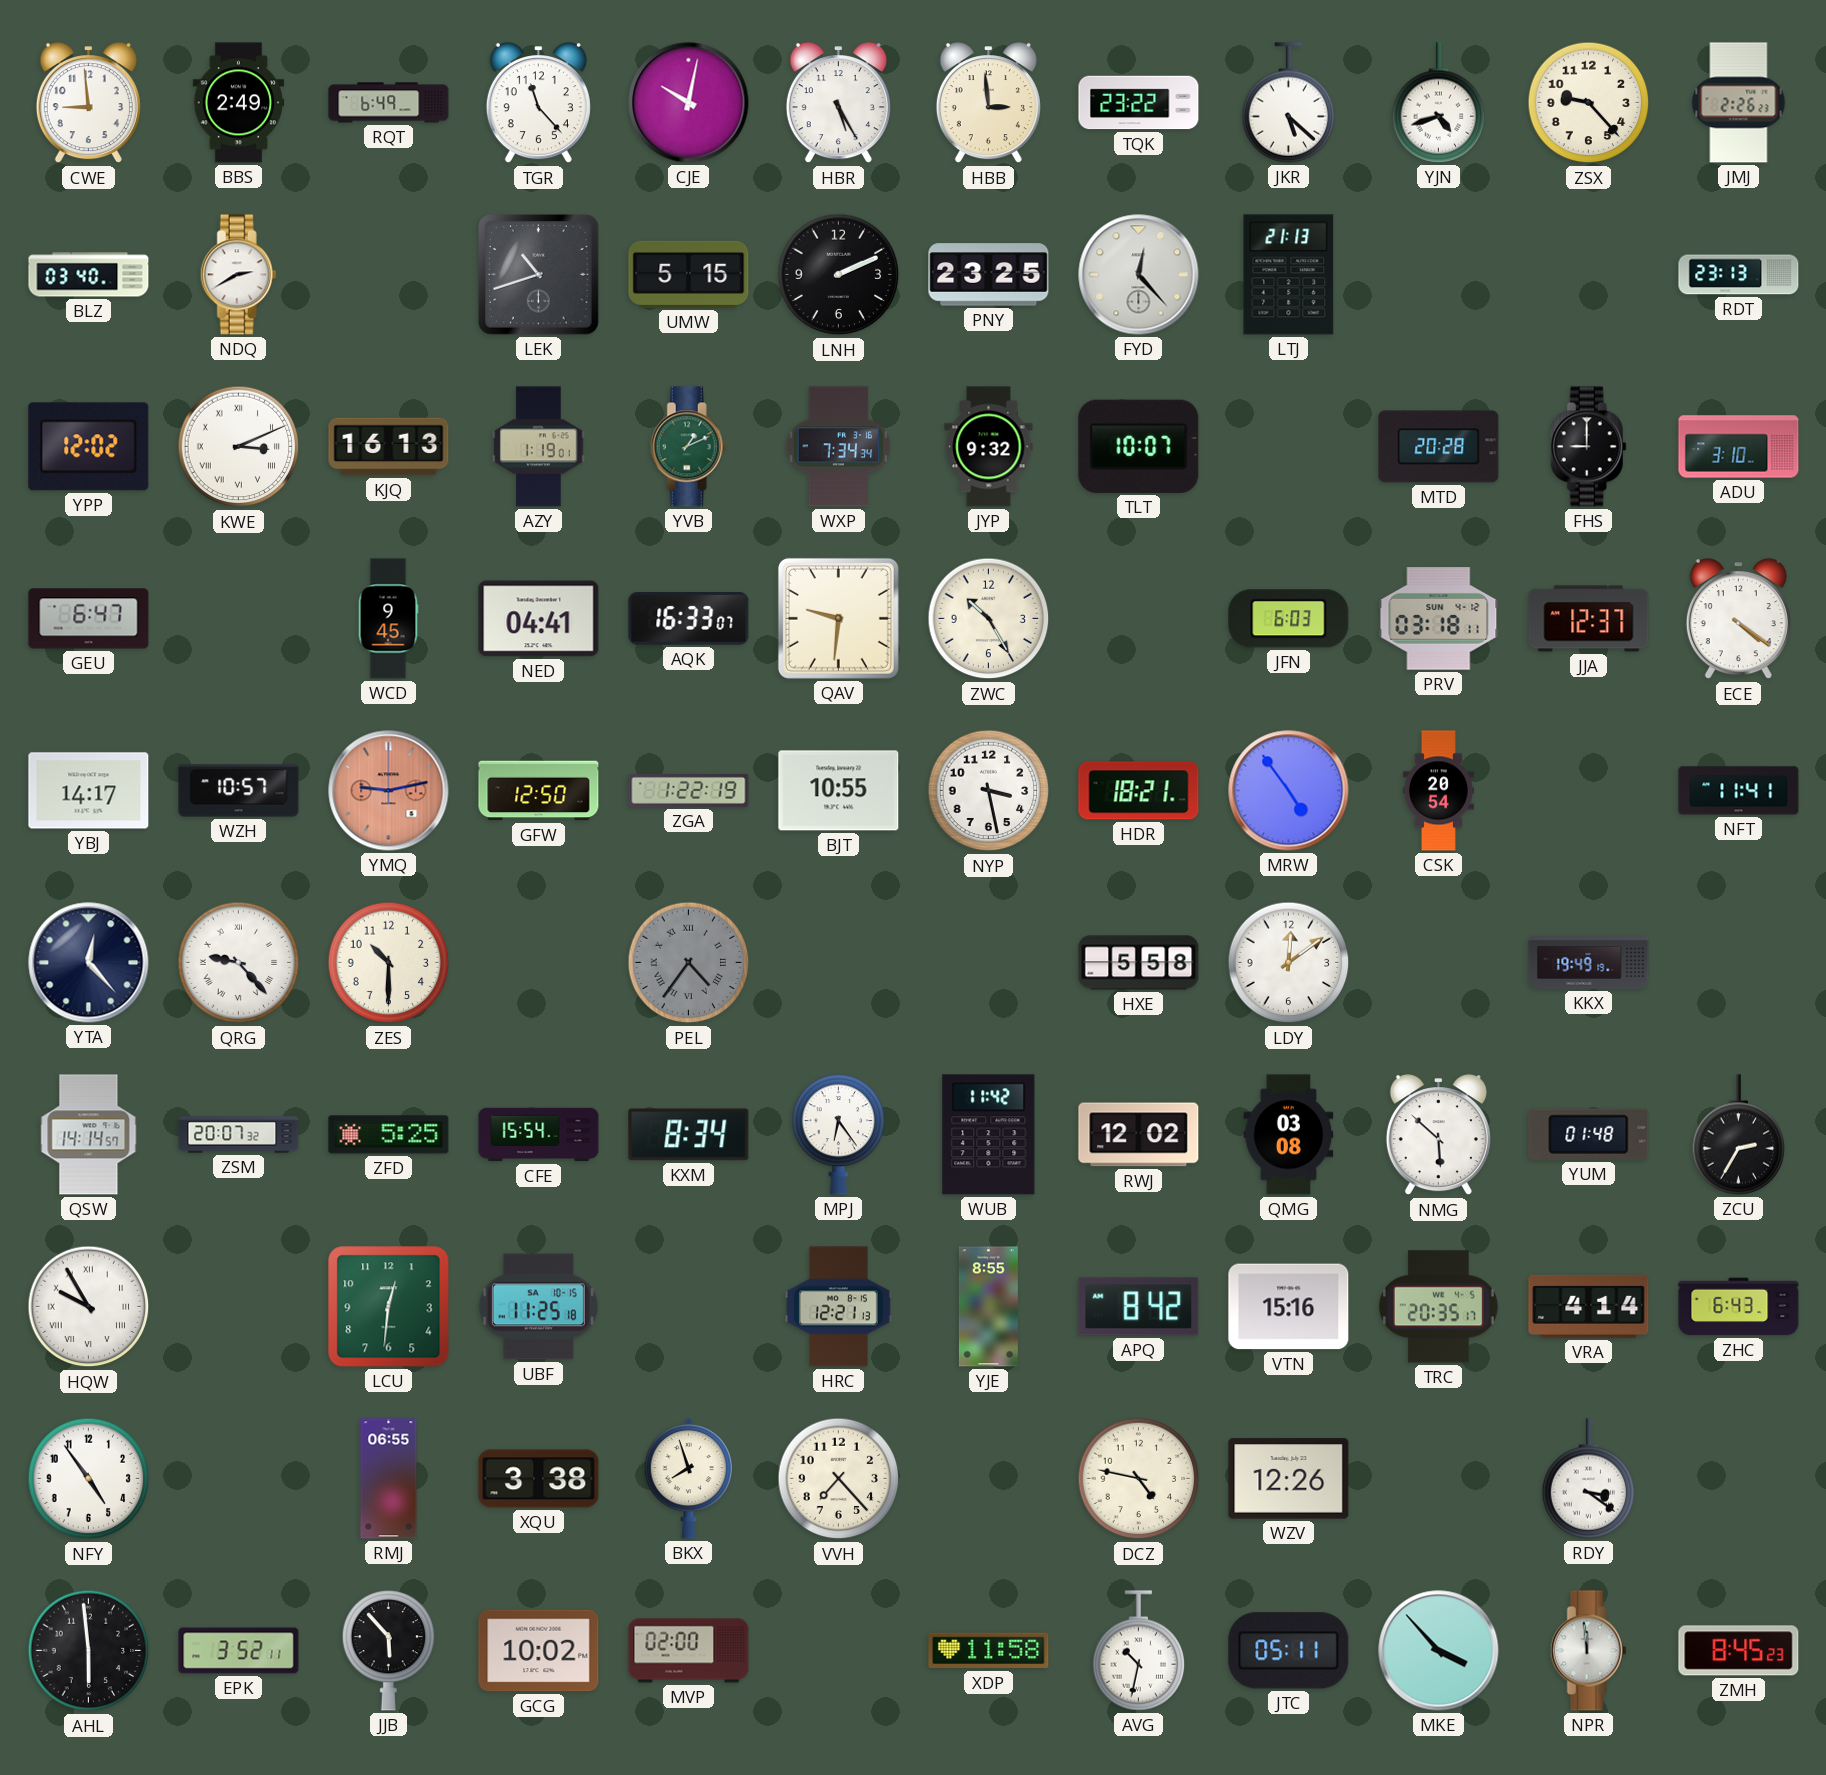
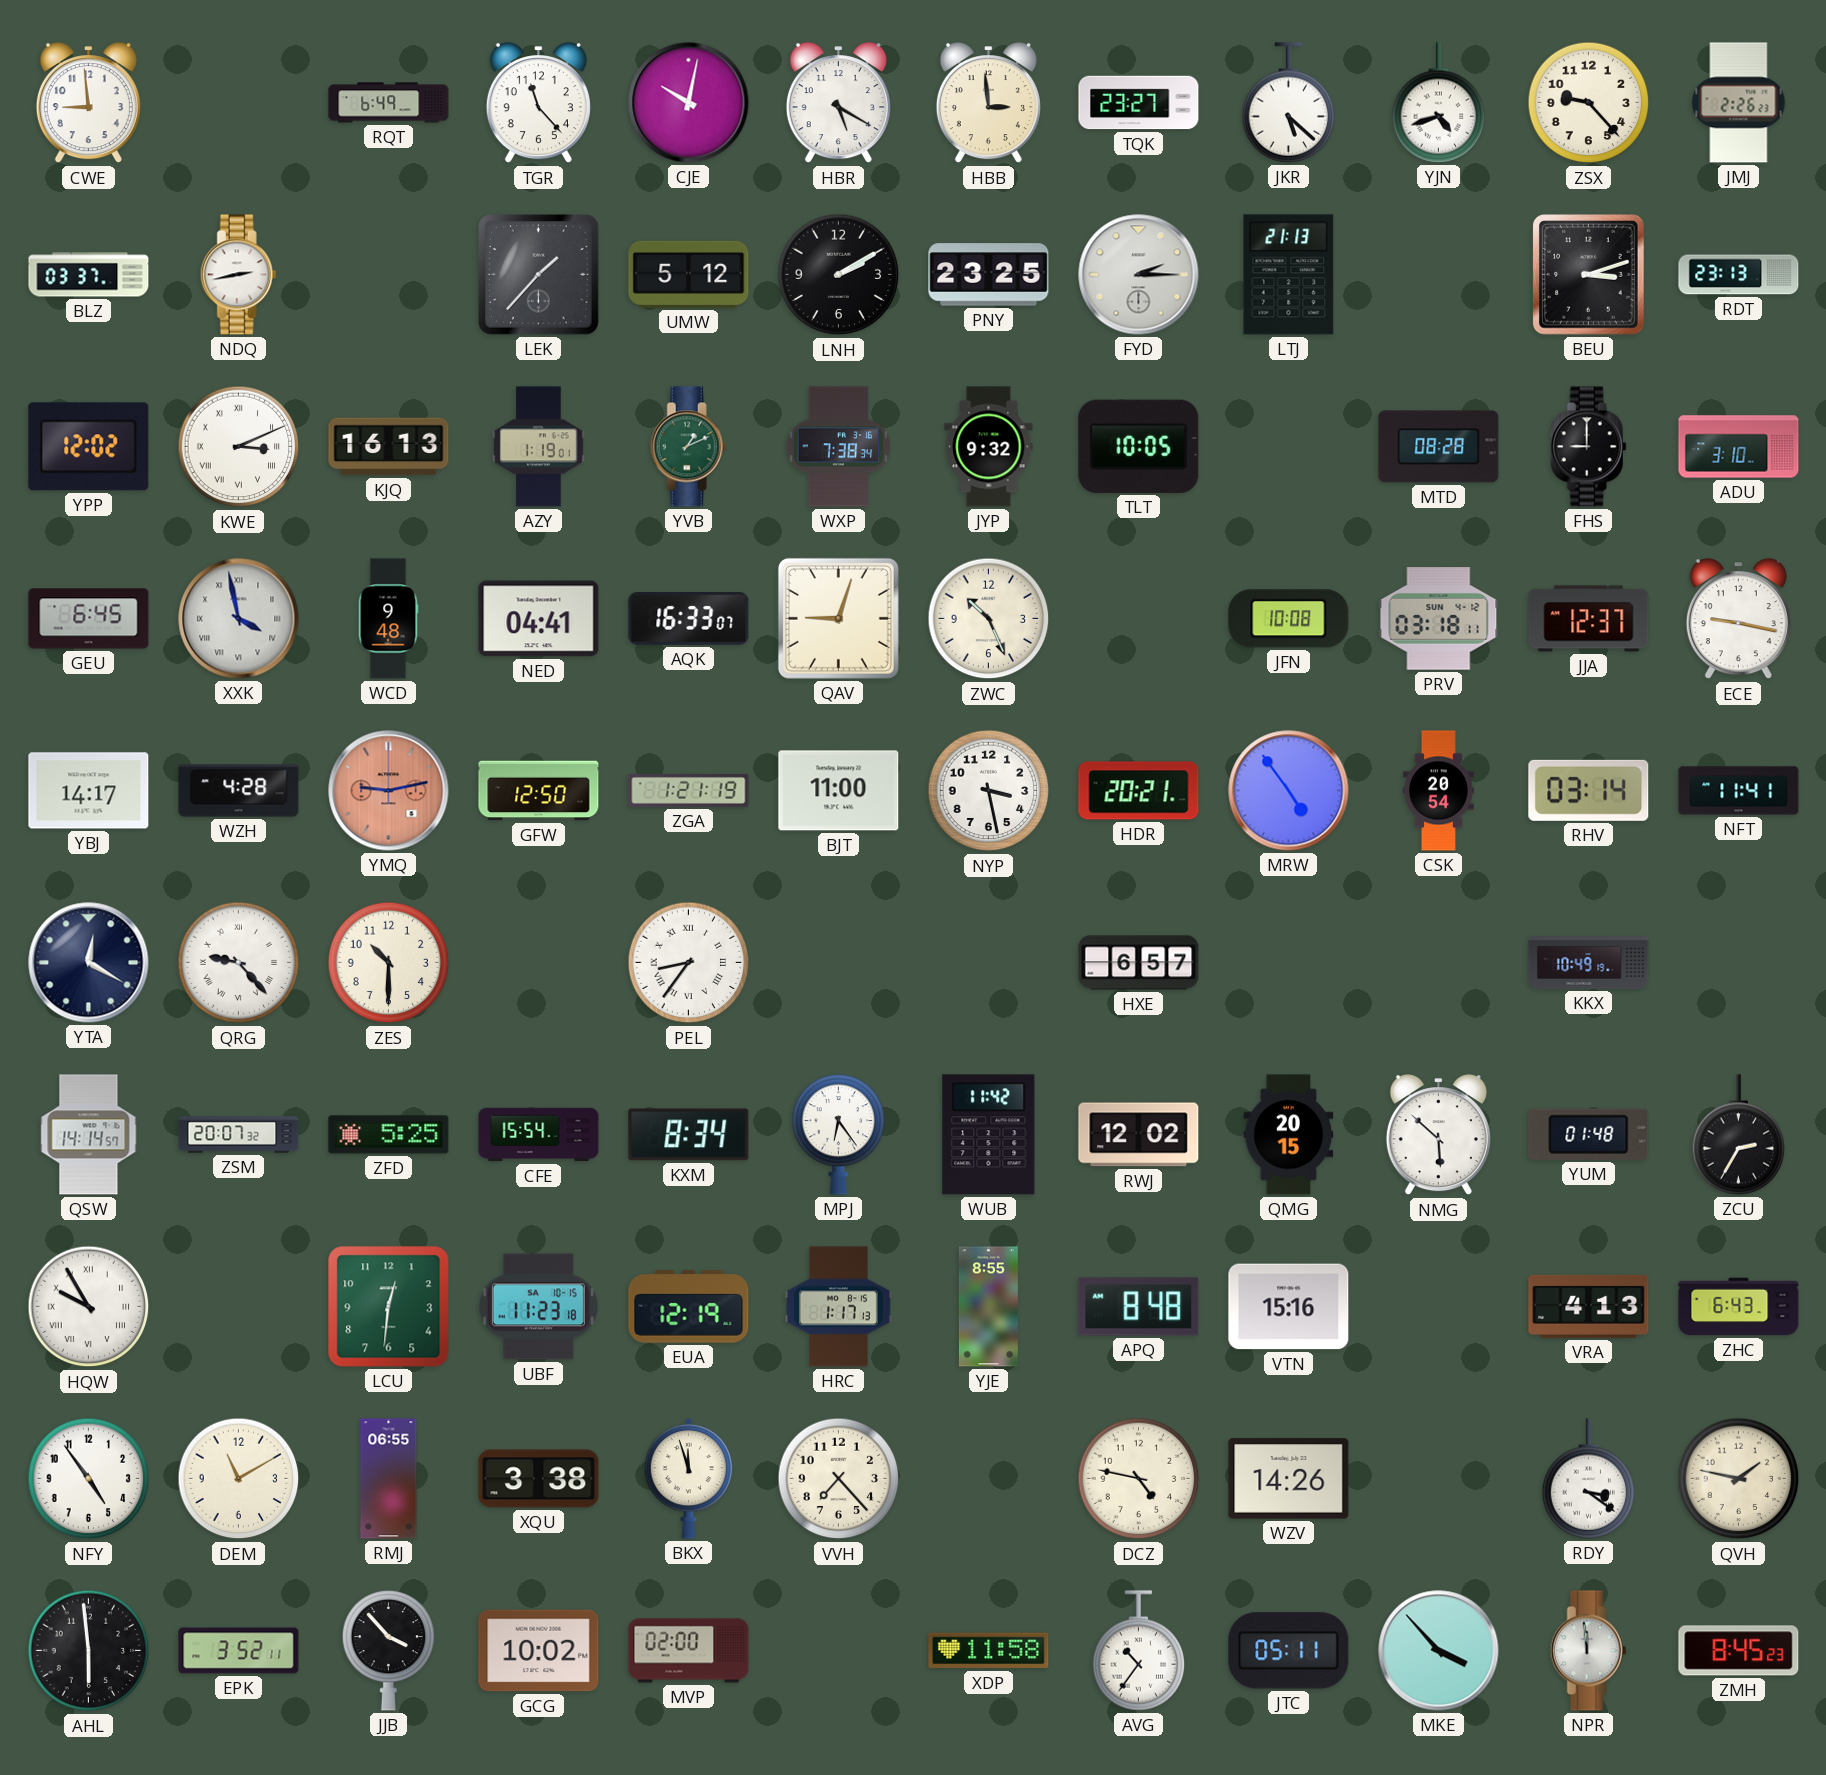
BBS: 2:49 -> none (239, 103)
HBR: 5:25 -> 5:20 (838, 103)
TQK: 23:22 -> 23:27 (1139, 103)
BLZ: 03:40 -> 03:37 (89, 275)
NDQ: 2:40 -> 2:43 (238, 275)
LEK: 10:42 -> 1:37 (539, 275)
UMW: 5:15 -> 5:12 (689, 274)
LNH: 2:11 -> 2:10 (839, 275)
FYD: 12:23 -> 2:15 (1139, 275)
BEU: none -> 3:12 (1589, 275)
WXP: 7:34 -> 7:38 (839, 447)
TLT: 10:07 -> 10:05 (1139, 446)
MTD: 20:28 -> 08:28 (1439, 447)
GEU: 6:47 -> 6:45 (89, 619)
XXK: none -> 3:58 (239, 619)
WCD: 9:45 -> 9:48 (388, 619)
QAV: 9:31 -> 9:03 (838, 618)
ZWC: 10:25 -> 10:26 (989, 619)
JFN: 6:03 -> 10:08 (1289, 619)
ECE: 4:21 -> 9:17 (1738, 619)
WZH: 10:57 -> 4:28 (239, 791)
ZGA: 1:22 -> 1:21 (689, 790)
BJT: 10:55 -> 11:00 (839, 791)
HDR: 18:21 -> 20:21 (1139, 791)
RHV: none -> 03:14 (1589, 790)
YTA: 12:23 -> 12:20 (89, 963)
PEL: 4:36 -> 8:36 (689, 963)
PEL dial: grey -> white (689, 963)
HXE: 5:58 -> 6:57 (1139, 963)
LDY: 12:09 -> none (1289, 963)
KKX: 19:49 -> 10:49 (1589, 963)
QMG: 03:08 -> 20:15 (1289, 1135)
UBF: 11:25 -> 11:23 (538, 1307)
EUA: none -> 12:19 (689, 1307)
HRC: 12:21 -> 1:17 (838, 1307)
APQ: 8:42 -> 8:48 (1139, 1307)
TRC: 20:35 -> none (1438, 1307)
VRA: 4:14 -> 4:13 (1589, 1306)
DEM: none -> 11:10 (239, 1479)
BKX: 7:57 -> 11:57 (689, 1478)
WZV: 12:26 -> 14:26 (1289, 1479)
QVH: none -> 1:47 (1739, 1479)
JJB: 5:53 -> 3:53 (389, 1650)
AVG: 10:32 -> 10:36 (1139, 1651)
